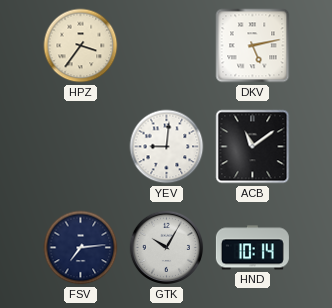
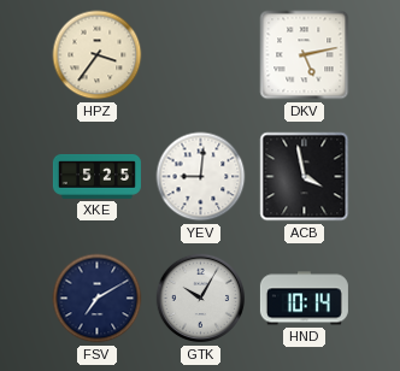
XKE: none -> 5:25 (96, 176)
ACB: 11:09 -> 3:58 (305, 177)
FSV: 7:14 -> 7:10 (98, 299)
